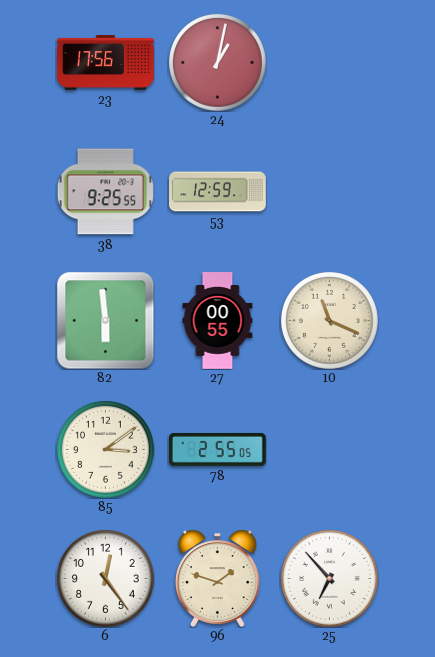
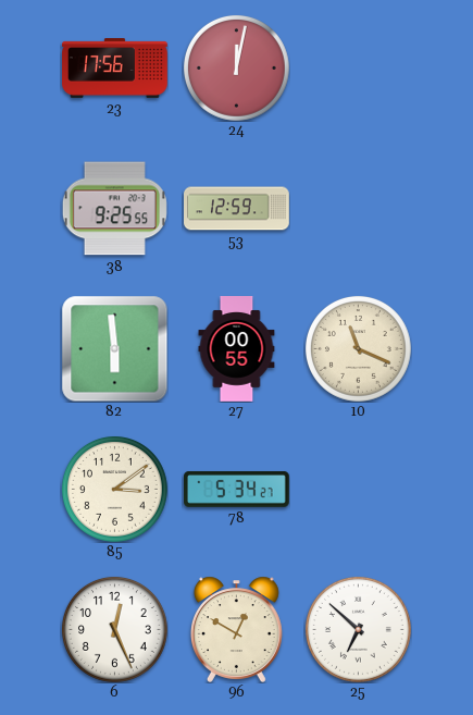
24: 1:02 -> 12:02 (236, 67)
78: 2:55 -> 5:34 (237, 490)
6: 12:24 -> 12:26 (114, 629)
96: 1:48 -> 12:50 (236, 629)
25: 6:53 -> 6:52 (358, 629)
